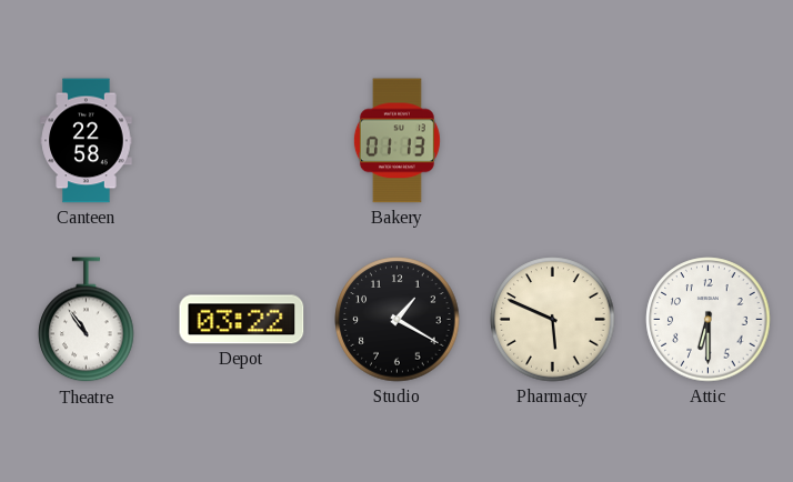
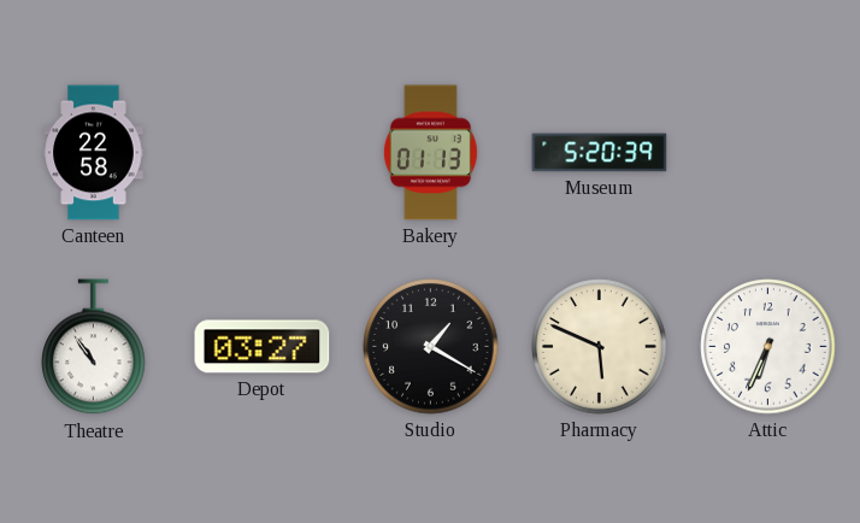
Museum: none -> 5:20 (600, 153)
Depot: 03:22 -> 03:27 (263, 347)
Attic: 6:30 -> 6:34 (768, 347)
